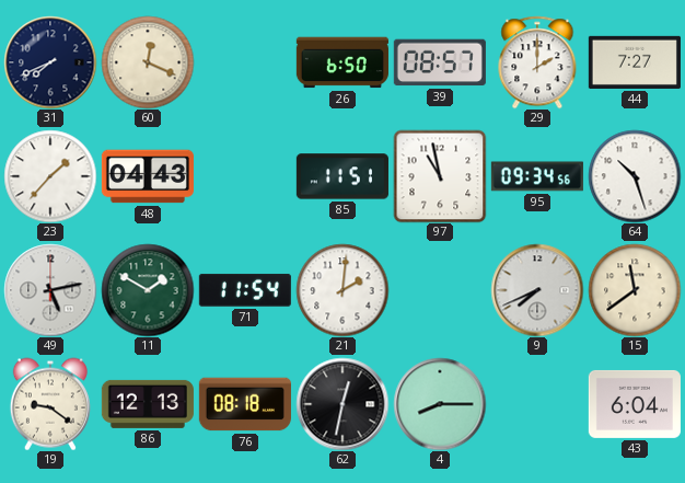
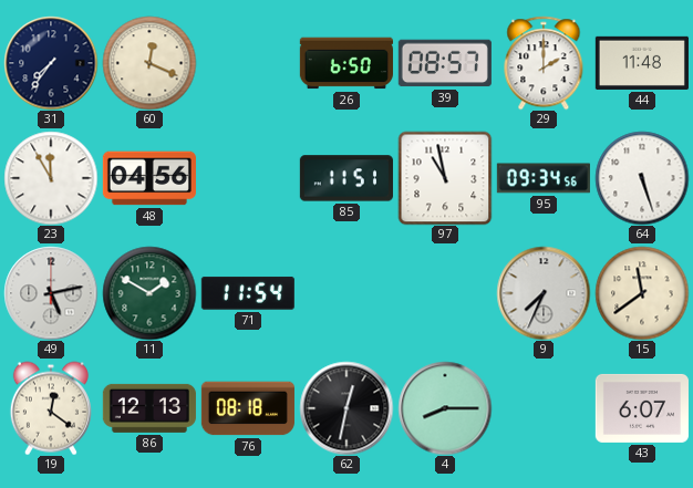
31: 7:41 -> 7:36 (51, 63)
44: 7:27 -> 11:48 (642, 63)
23: 1:37 -> 11:55 (51, 178)
48: 04:43 -> 04:56 (149, 178)
64: 10:27 -> 5:27 (642, 178)
21: 2:01 -> none (342, 290)
9: 7:41 -> 7:34 (544, 293)
19: 9:21 -> 12:21 (51, 408)
43: 6:04 -> 6:07 (642, 408)
